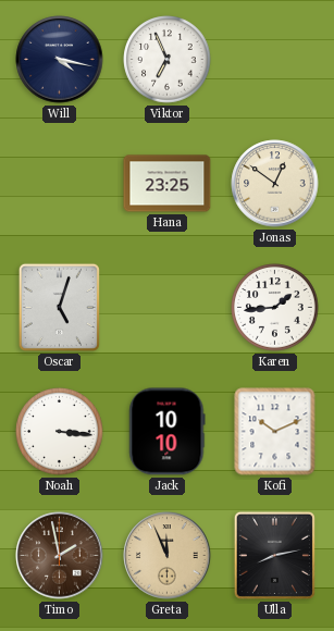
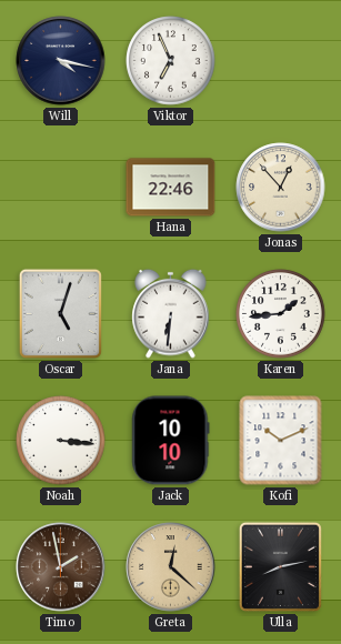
Hana: 23:25 -> 22:46 (171, 188)
Jonas: 12:51 -> 12:53 (281, 188)
Jana: none -> 6:31 (171, 313)
Greta: 11:56 -> 12:22 (171, 567)
